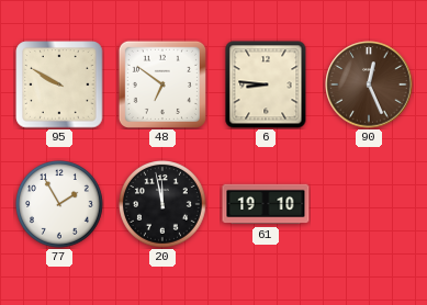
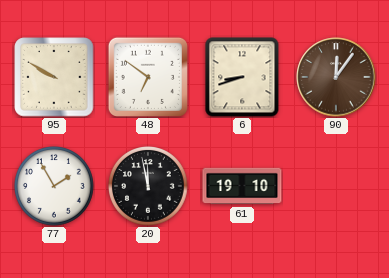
6: 8:46 -> 8:42 (242, 77)
90: 12:26 -> 12:06 (336, 77)
